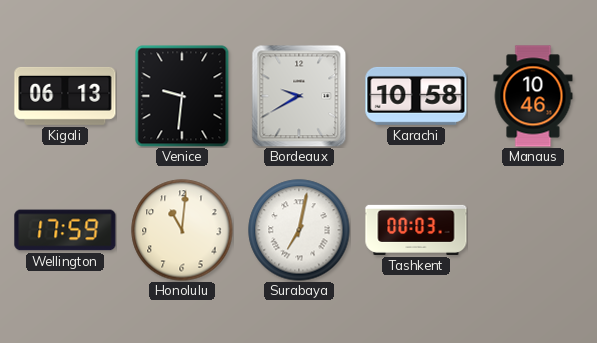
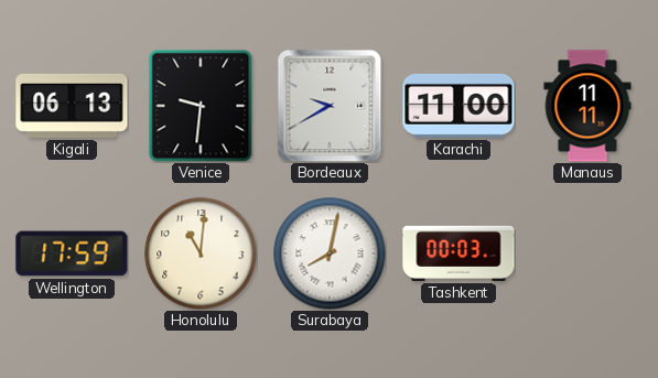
Karachi: 10:58 -> 11:00 (459, 106)
Manaus: 10:46 -> 11:11 (587, 106)
Surabaya: 7:02 -> 8:02 (330, 253)
